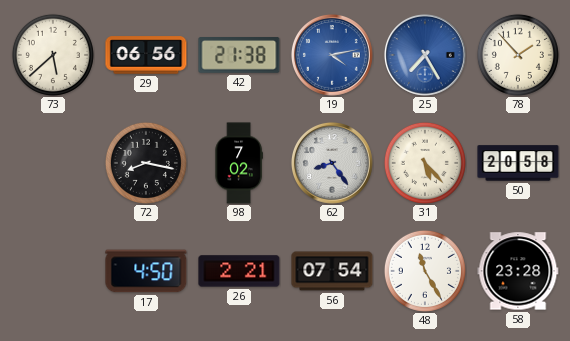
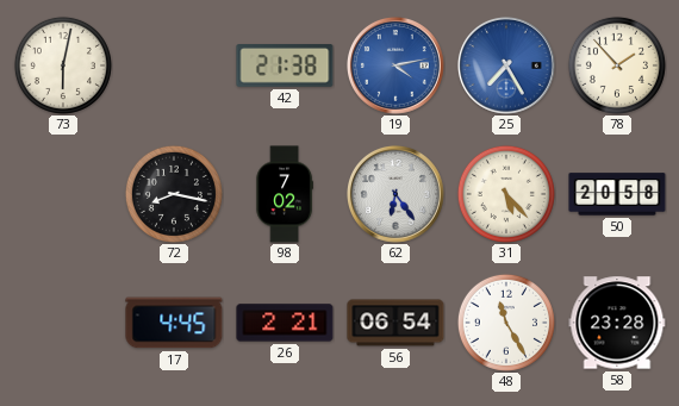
73: 5:38 -> 6:02 (63, 65)
29: 06:56 -> none (146, 55)
62: 8:24 -> 6:24 (395, 194)
17: 4:50 -> 4:45 (174, 323)
56: 07:54 -> 06:54 (395, 323)
